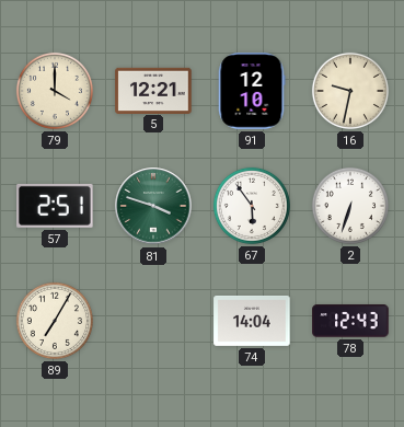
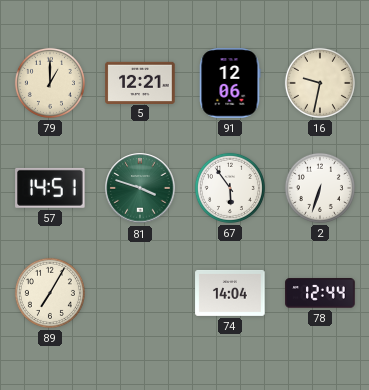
79: 4:00 -> 1:00 (50, 83)
91: 12:10 -> 12:06 (230, 83)
57: 2:51 -> 14:51 (50, 188)
78: 12:43 -> 12:44 (320, 293)
